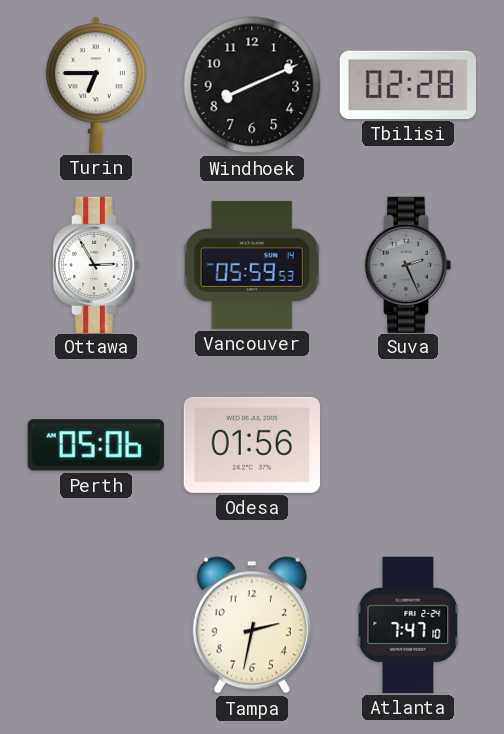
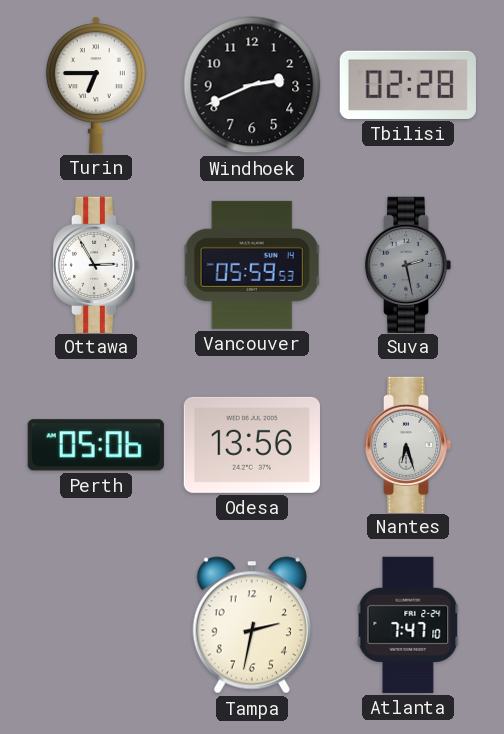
Windhoek: 8:11 -> 2:41 (252, 85)
Suva: 2:26 -> 2:28 (408, 264)
Odesa: 01:56 -> 13:56 (252, 445)
Nantes: none -> 6:27 (408, 444)
